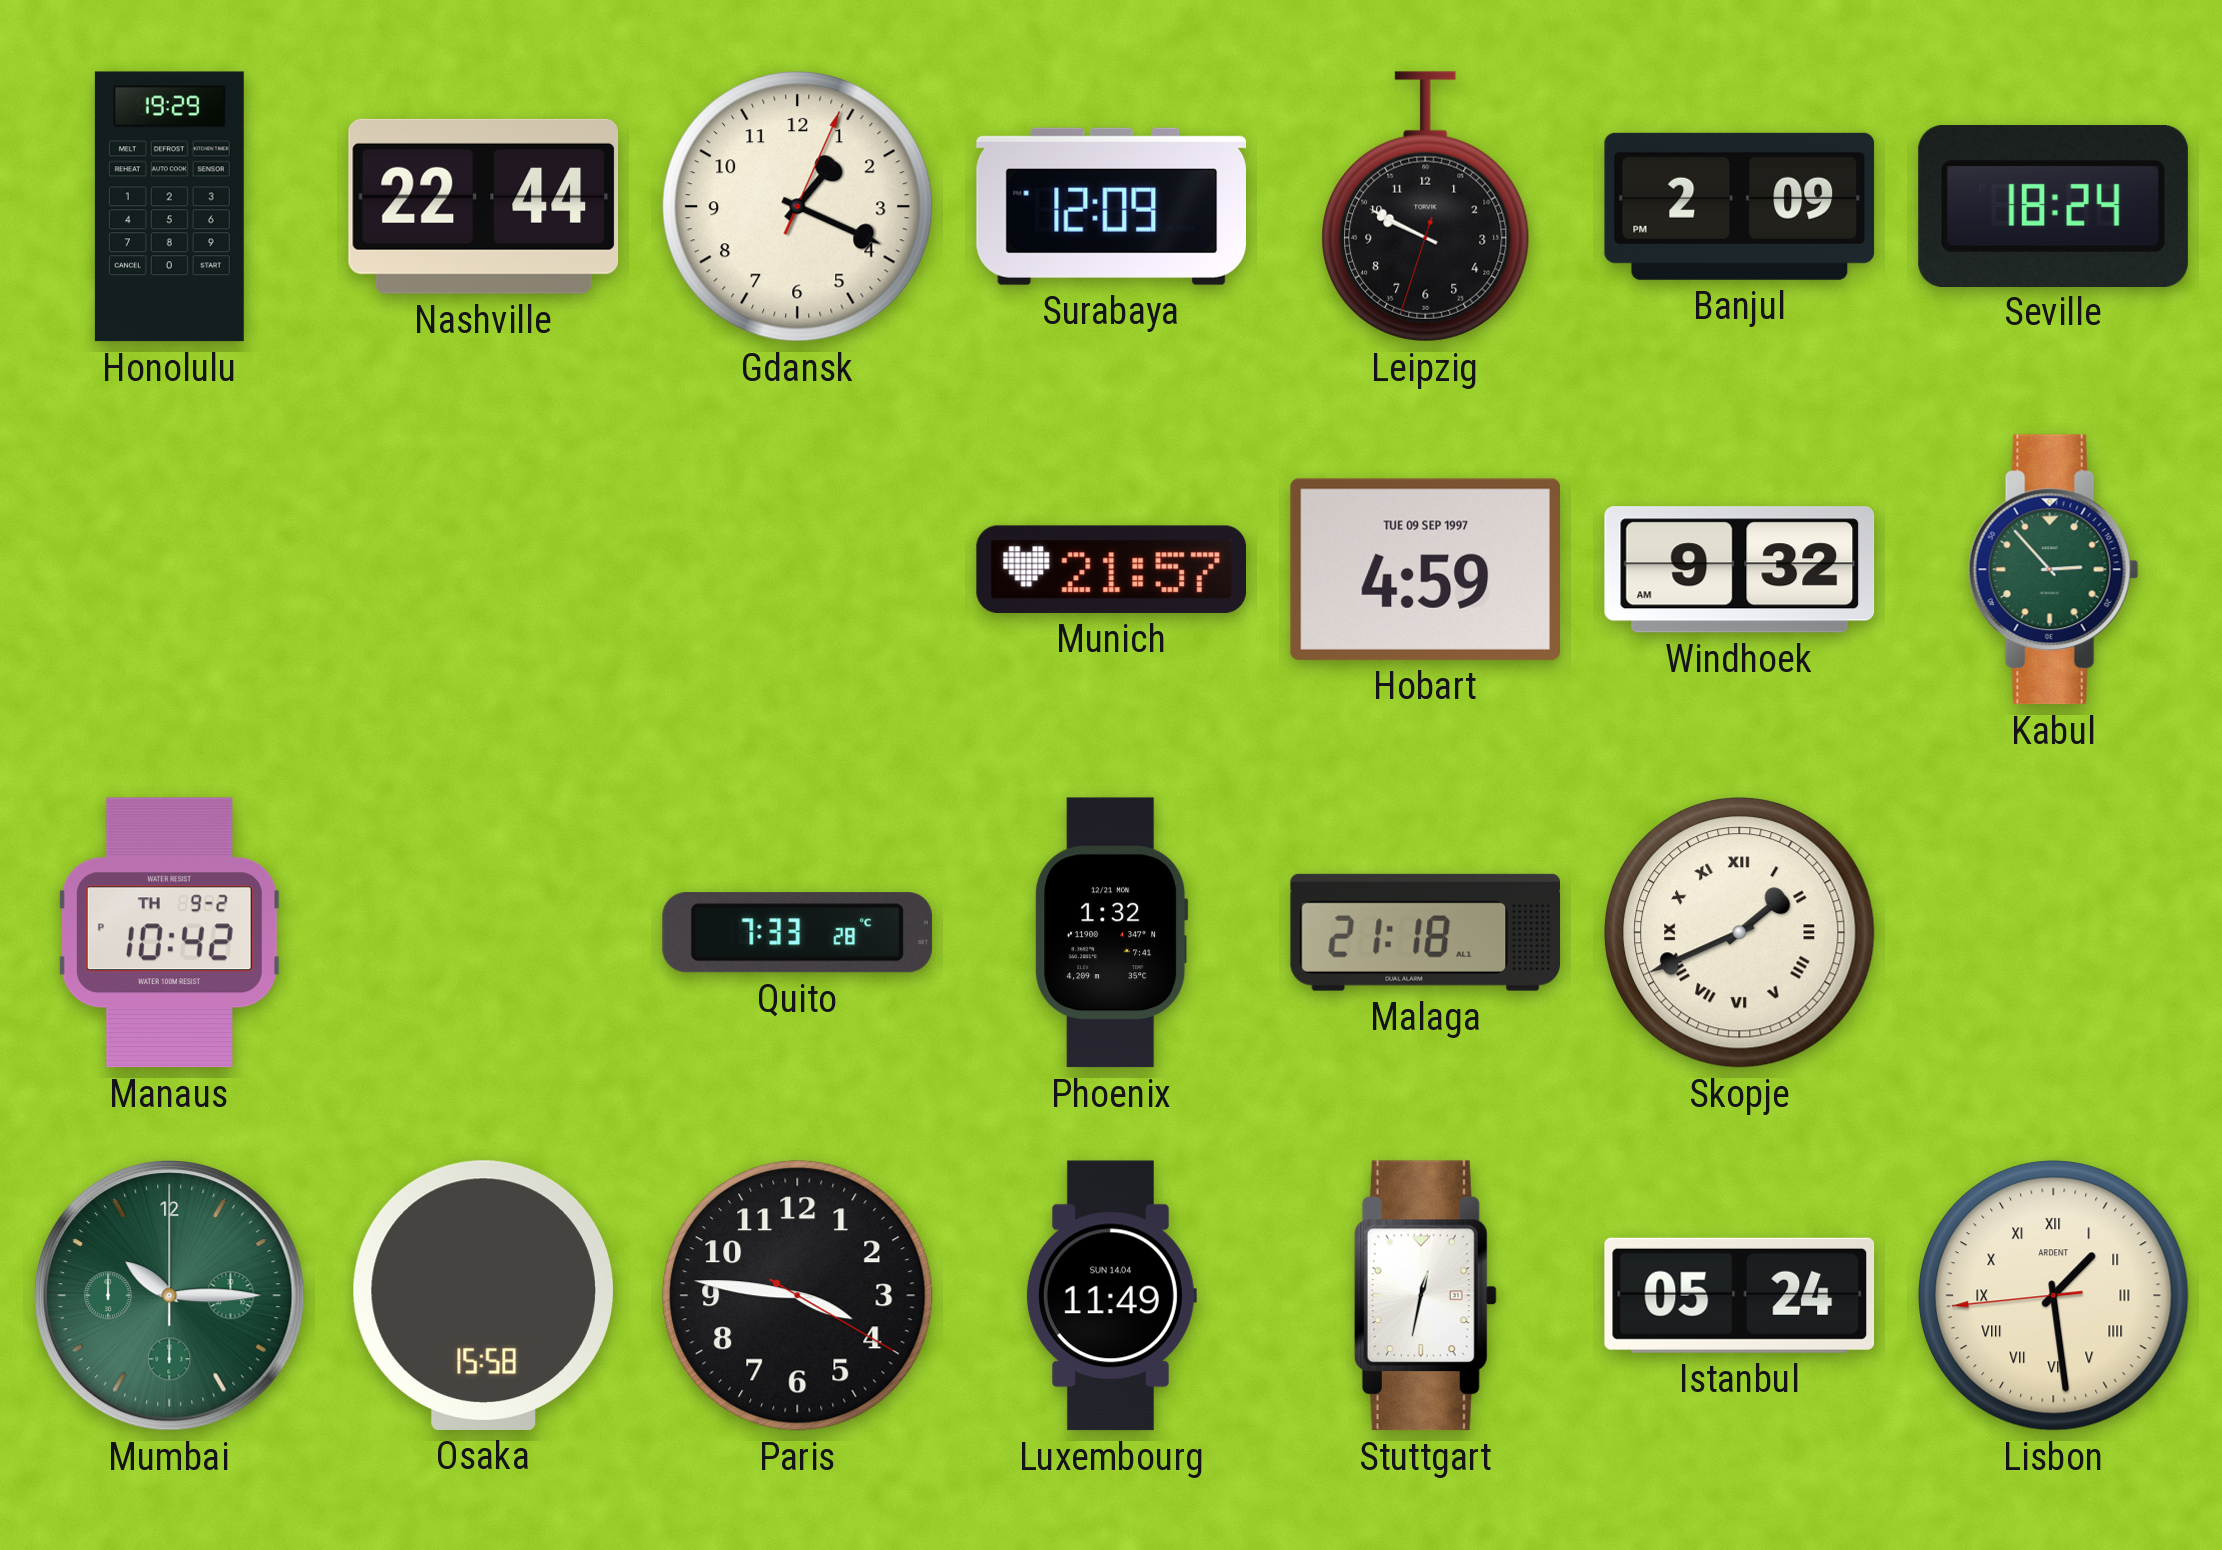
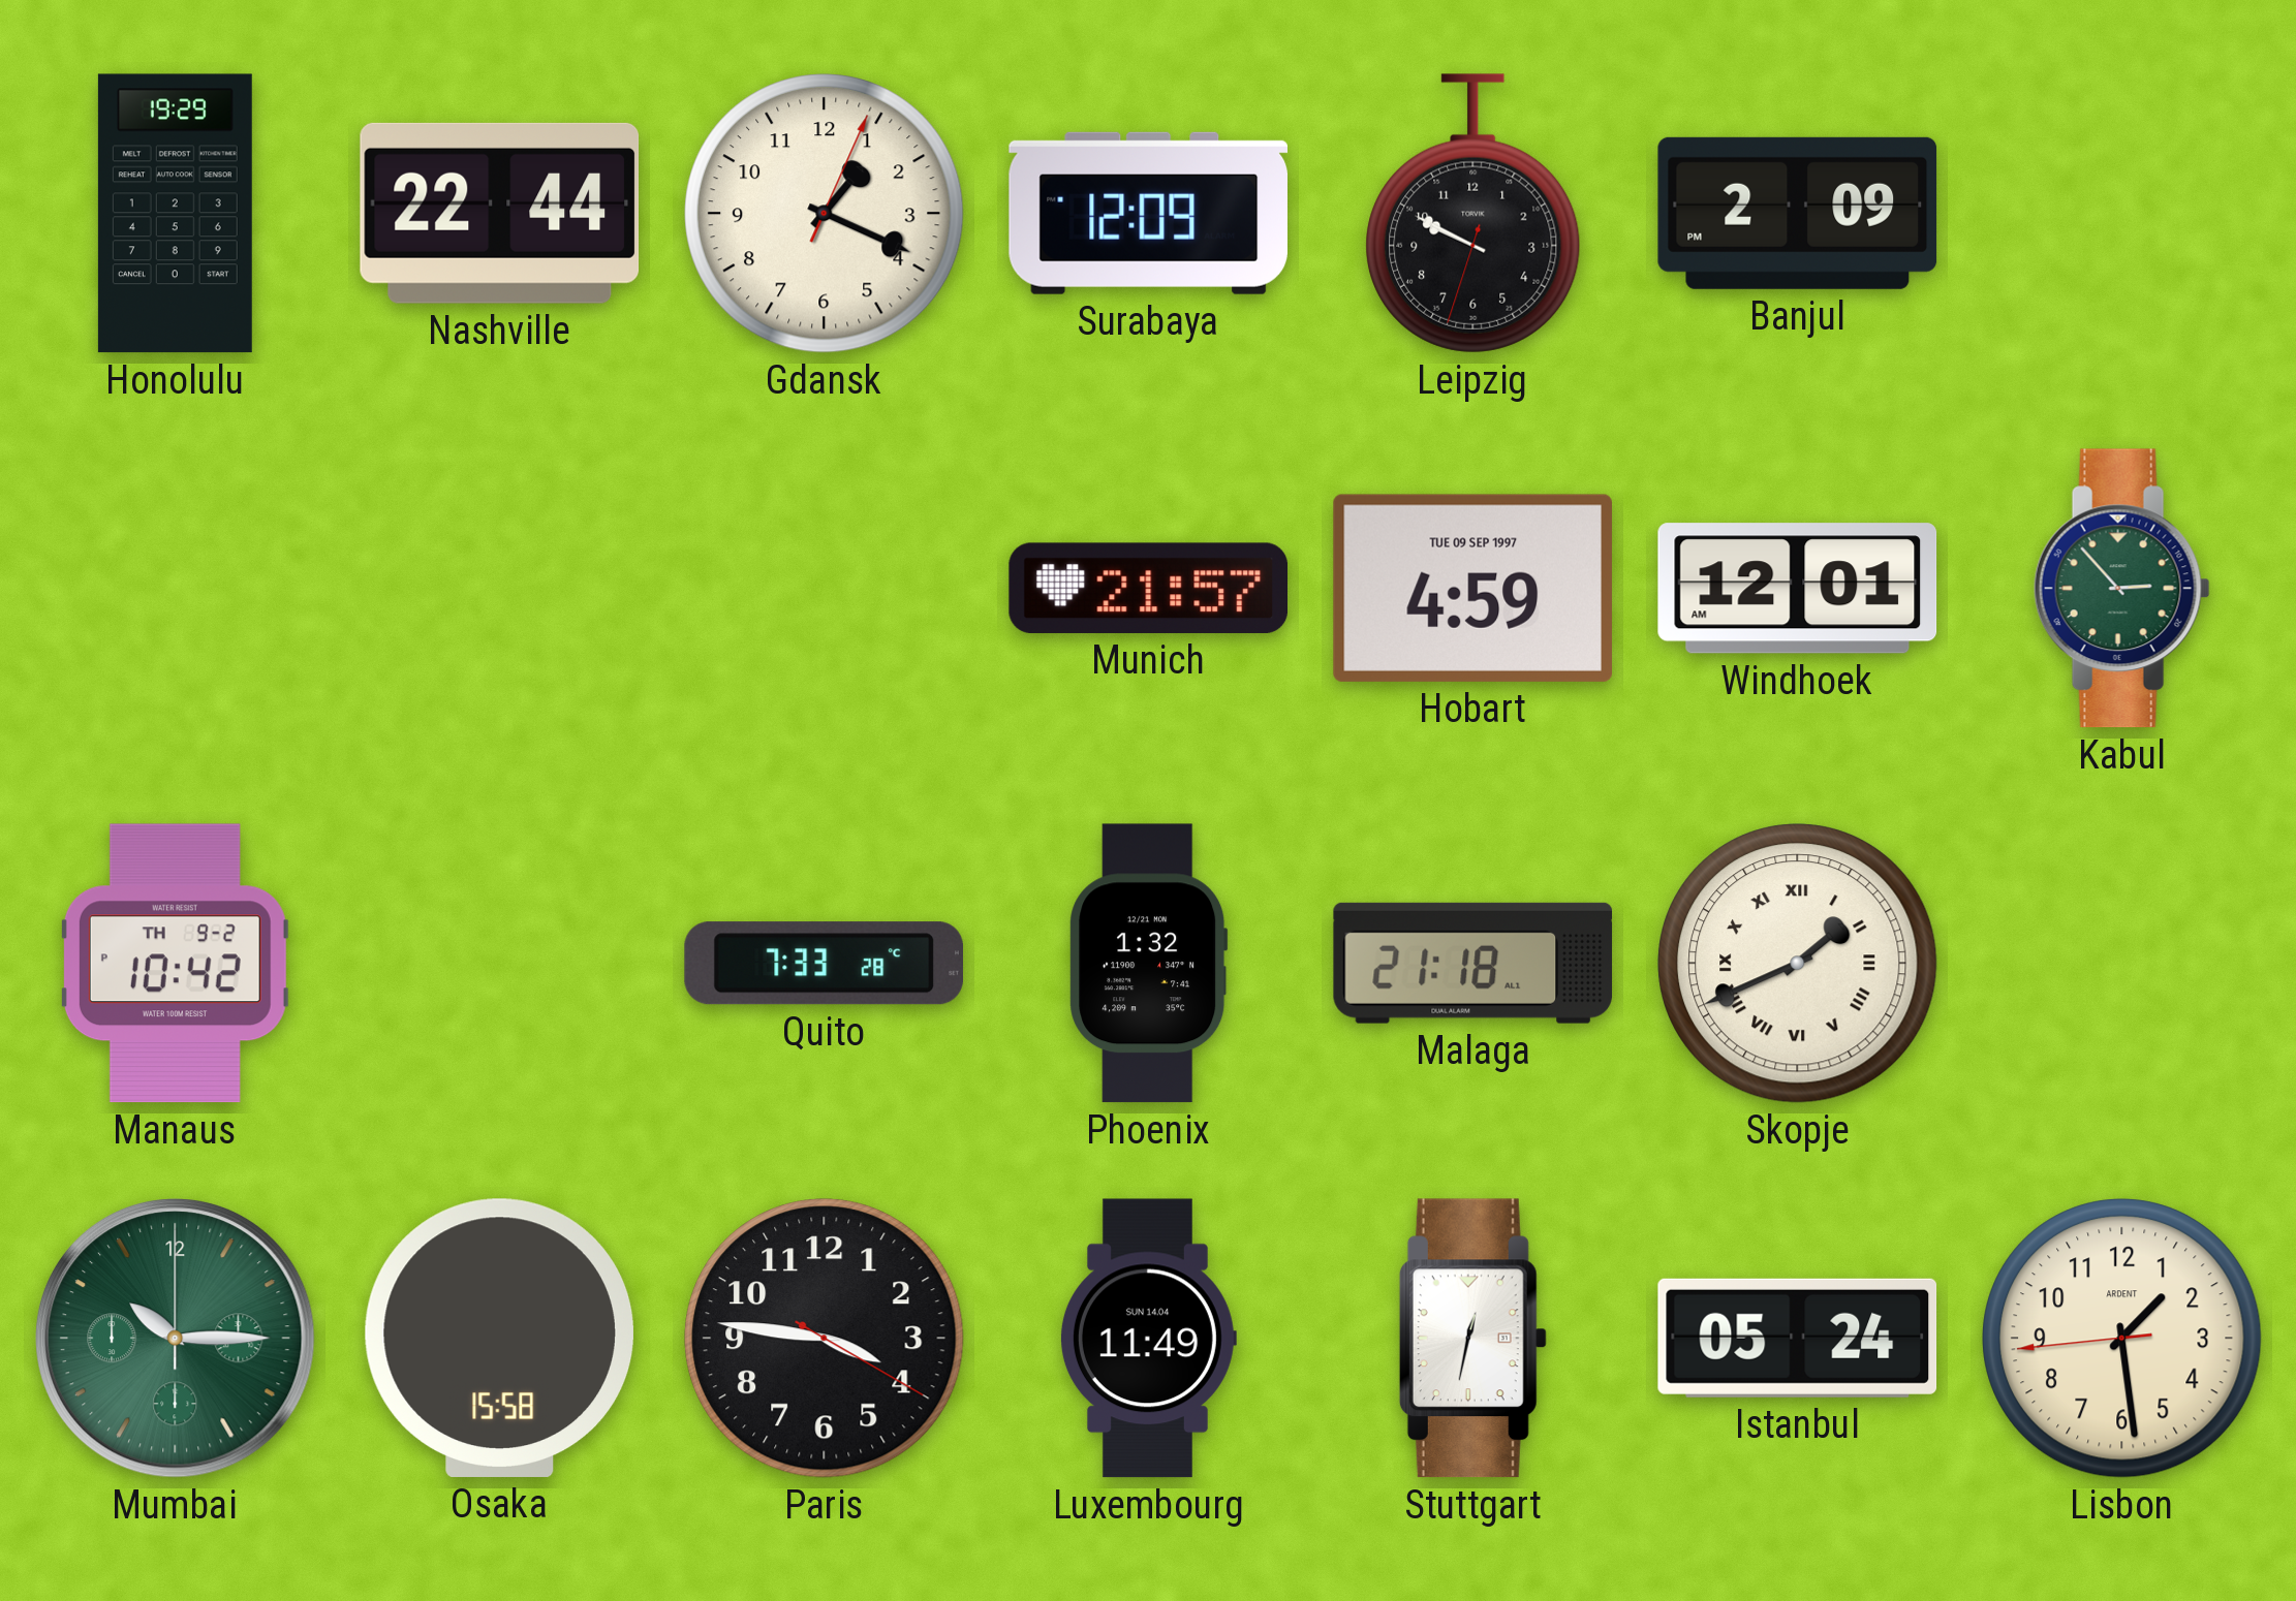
Seville: 18:24 -> none (2053, 206)
Windhoek: 9:32 -> 12:01 (1798, 589)
Lisbon numerals: Roman -> Arabic (2122, 1339)
